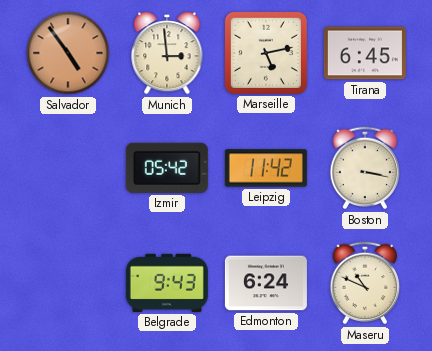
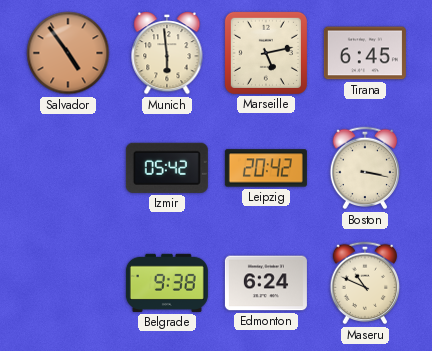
Munich: 2:59 -> 5:59 (167, 53)
Leipzig: 11:42 -> 20:42 (266, 168)
Belgrade: 9:43 -> 9:38 (167, 283)
